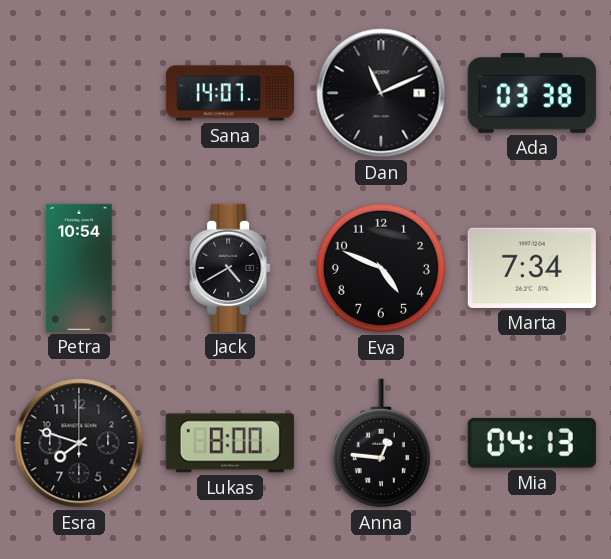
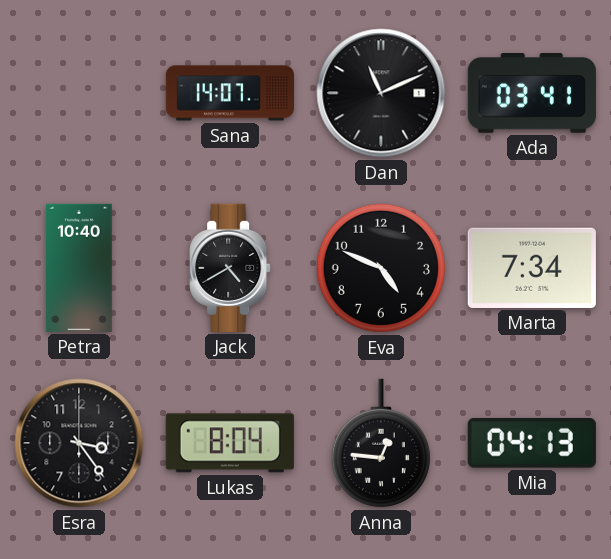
Ada: 03:38 -> 03:41 (532, 94)
Petra: 10:54 -> 10:40 (79, 268)
Esra: 7:48 -> 3:24 (79, 443)
Lukas: 8:00 -> 8:04 (230, 443)
